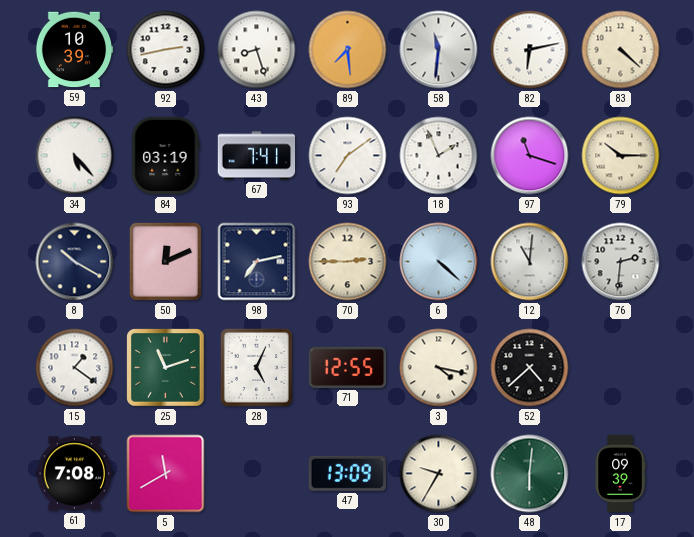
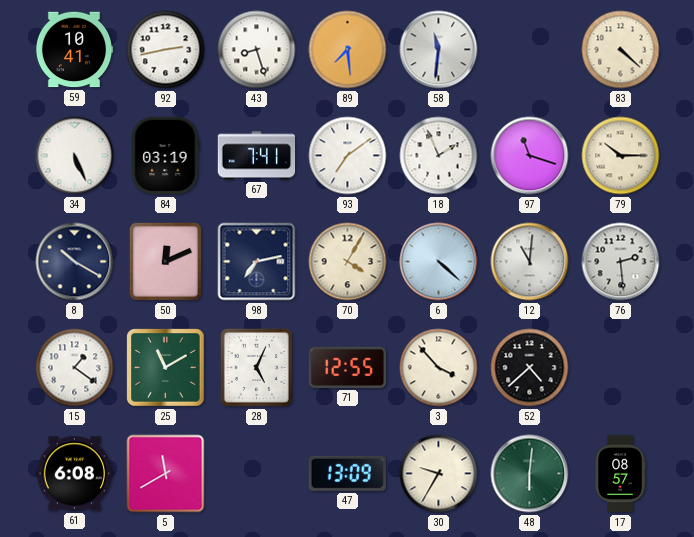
59: 10:39 -> 10:41 (74, 50)
82: 6:13 -> none (530, 50)
34: 5:23 -> 5:26 (75, 156)
70: 2:45 -> 4:05 (348, 262)
76: 2:31 -> 2:29 (621, 262)
25: 11:12 -> 11:10 (166, 368)
3: 4:17 -> 3:53 (439, 368)
61: 7:08 -> 6:08 (75, 474)
17: 09:39 -> 08:57 (620, 474)
